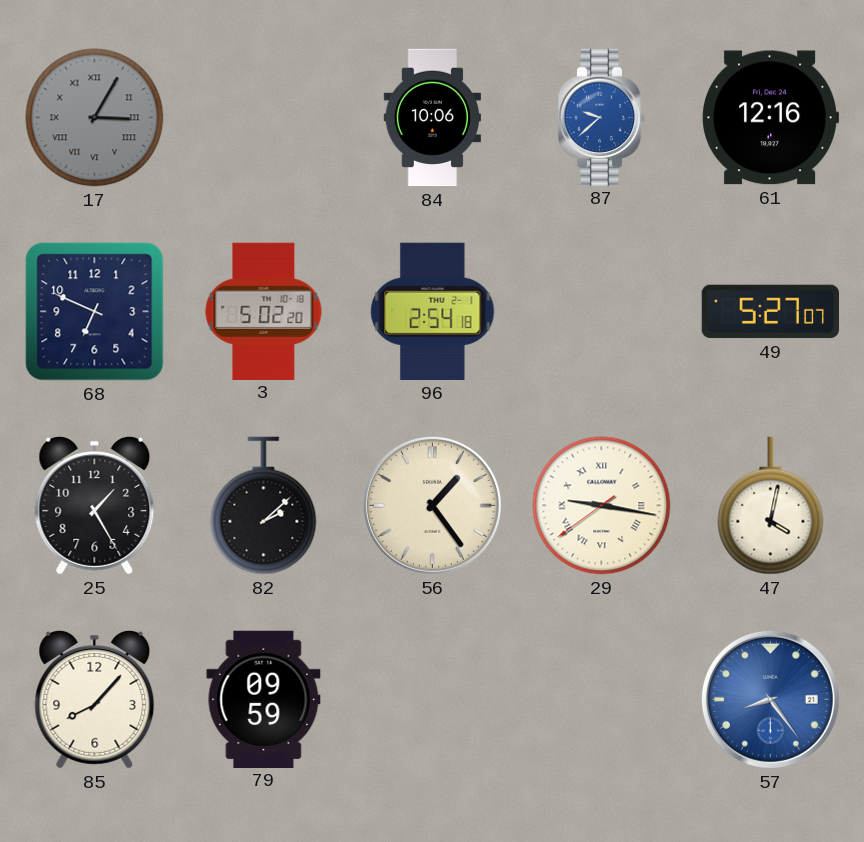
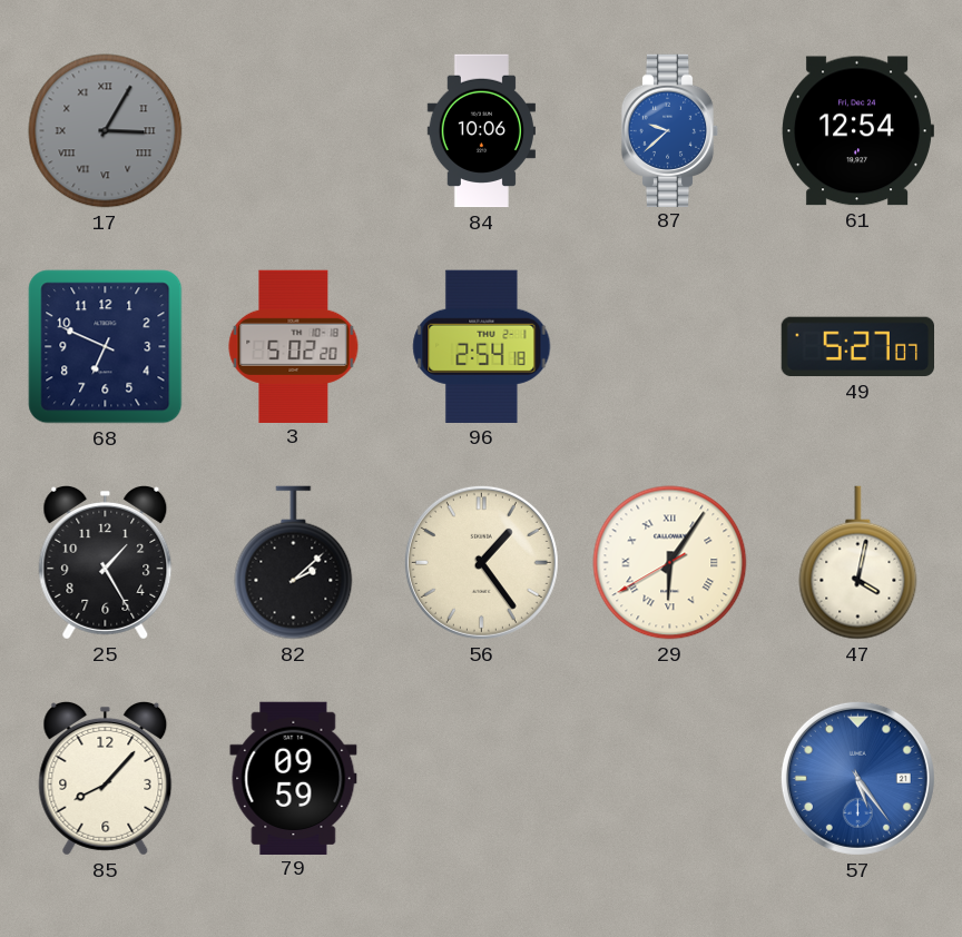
61: 12:16 -> 12:54 (857, 131)
29: 9:16 -> 6:05 (670, 563)
57: 8:24 -> 5:24 (857, 778)
